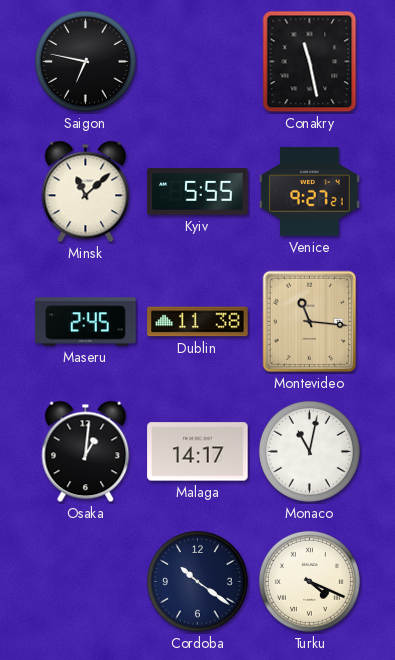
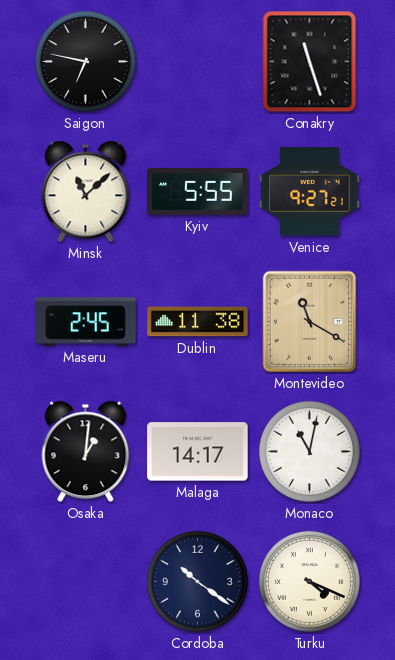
Conakry: 11:28 -> 11:27 (310, 62)
Montevideo: 11:16 -> 11:20 (310, 322)
